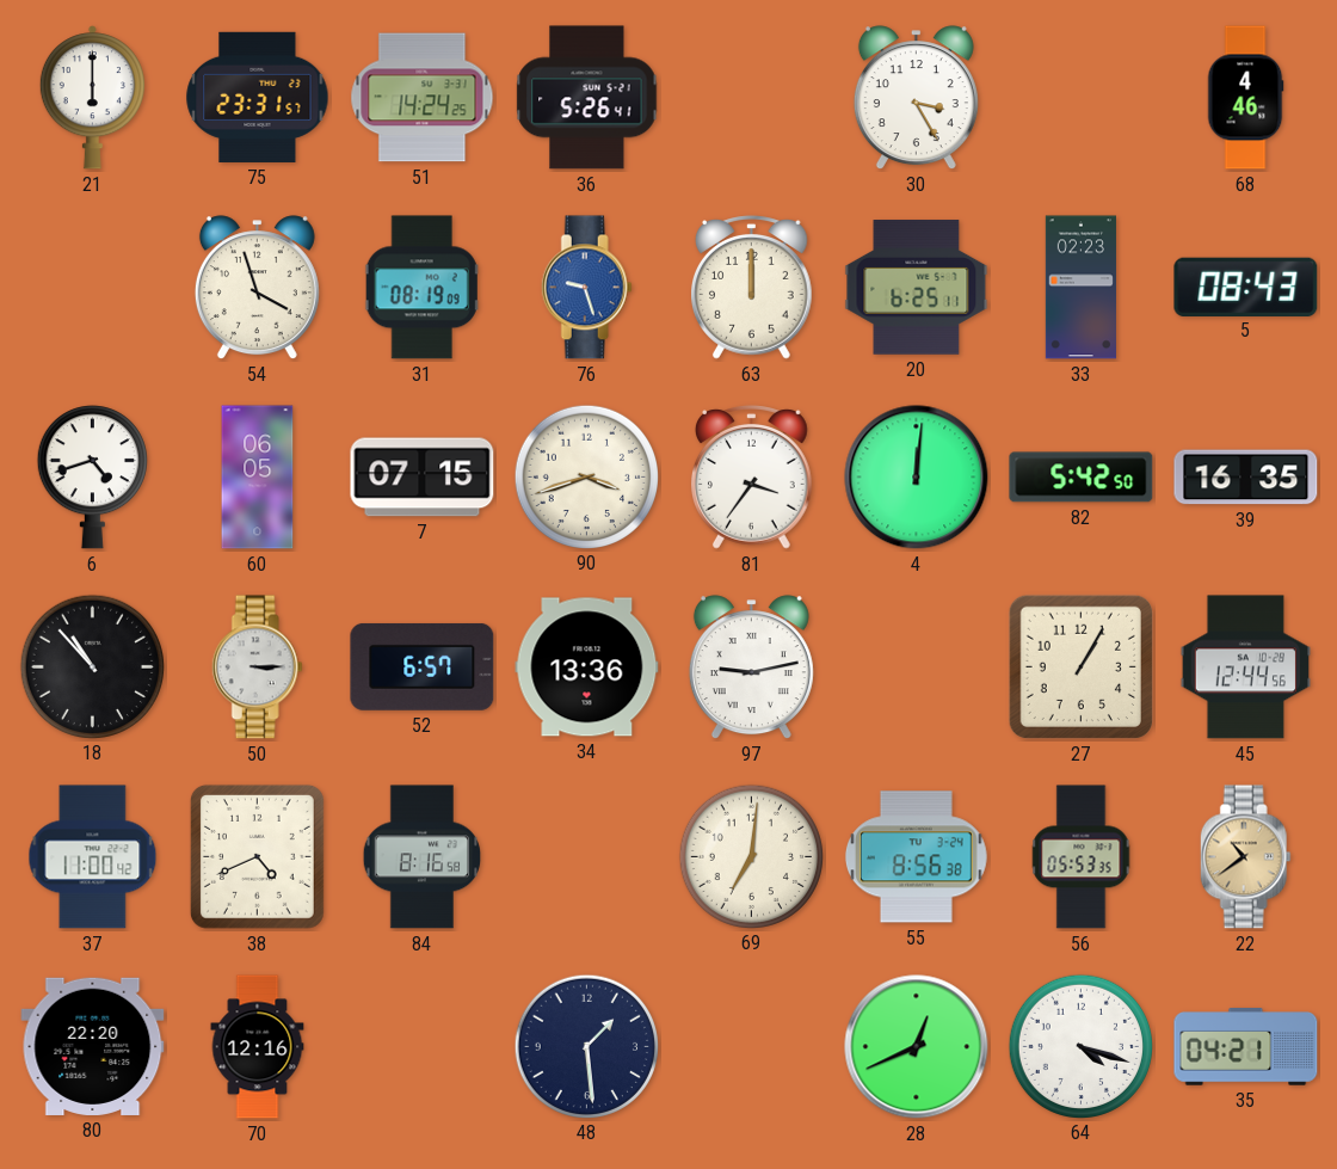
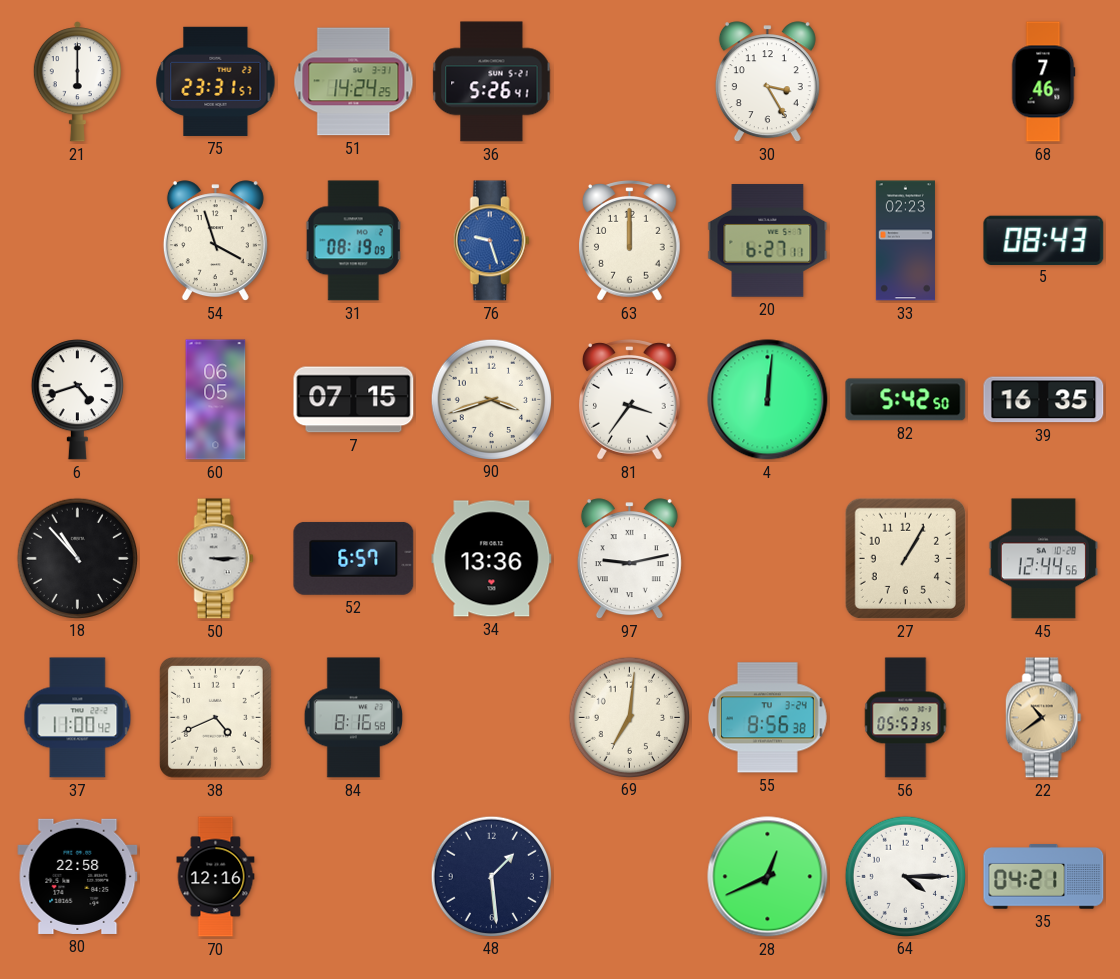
68: 4:46 -> 7:46 (1043, 82)
20: 6:25 -> 6:27 (768, 241)
80: 22:20 -> 22:58 (78, 876)
64: 4:18 -> 4:15 (905, 876)
